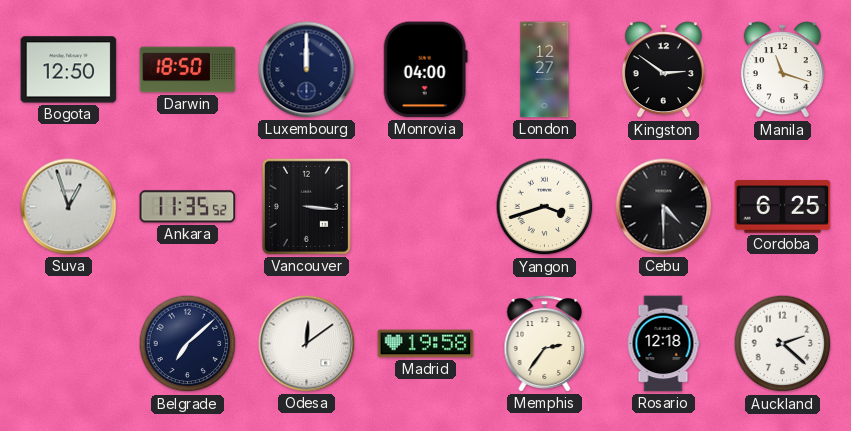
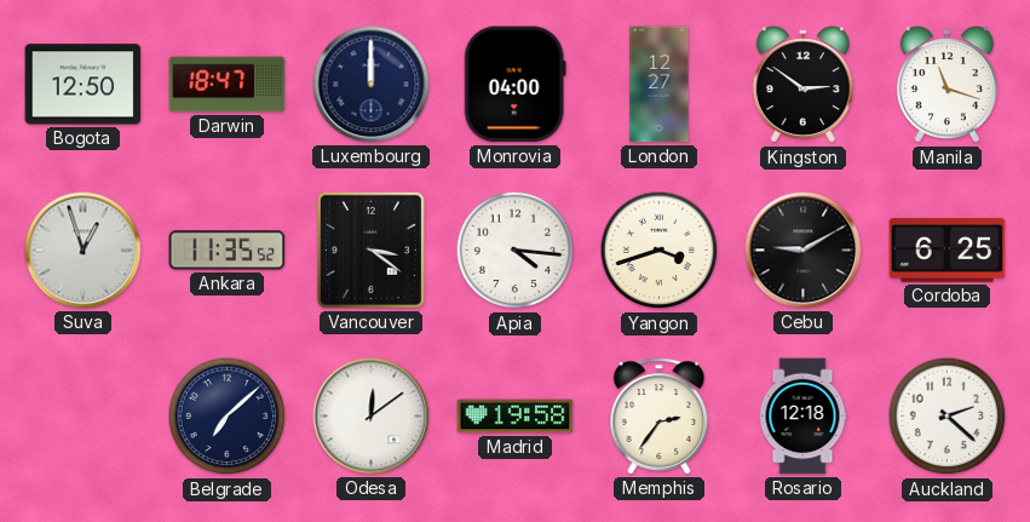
Darwin: 18:50 -> 18:47 (228, 85)
Vancouver: 3:16 -> 3:21 (370, 249)
Apia: none -> 4:16 (516, 251)
Cebu: 4:30 -> 9:10 (804, 251)
